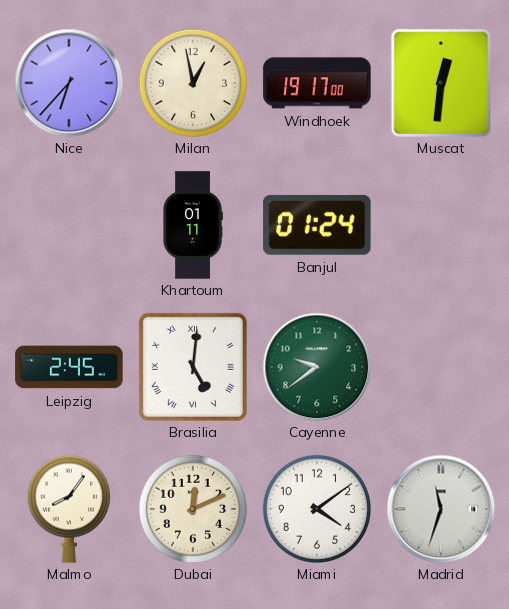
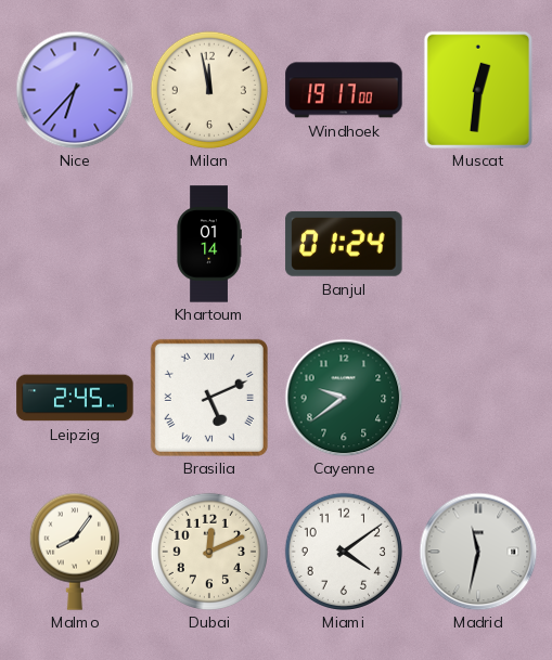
Milan: 12:58 -> 11:58 (208, 89)
Khartoum: 01:11 -> 01:14 (209, 244)
Brasilia: 5:01 -> 5:11 (209, 398)
Madrid: 11:33 -> 11:32 (478, 552)
